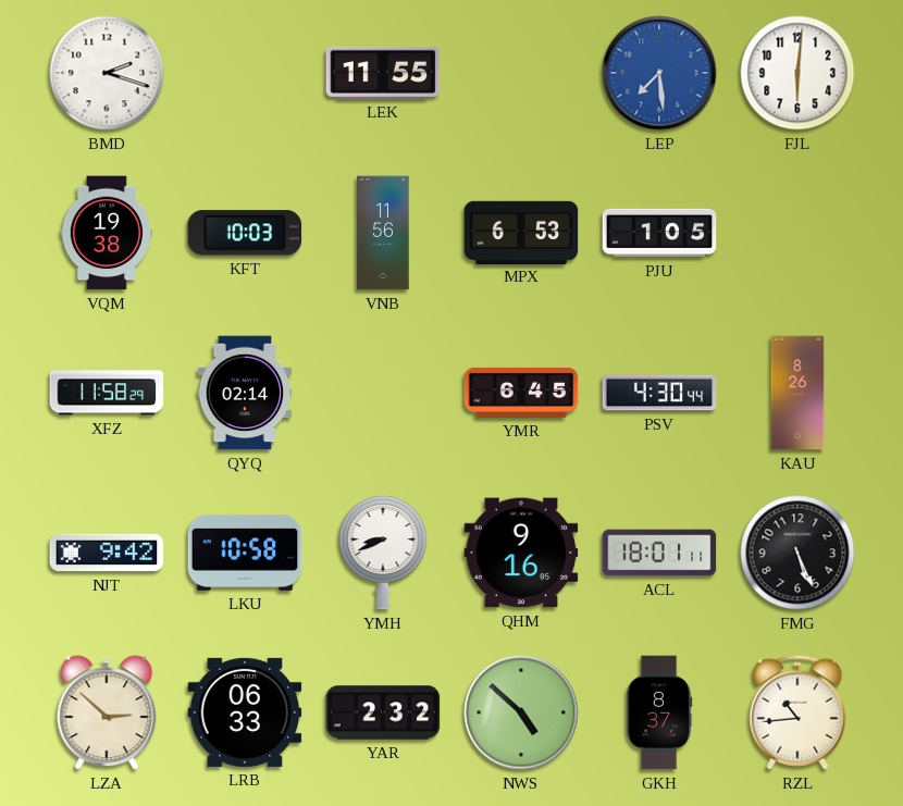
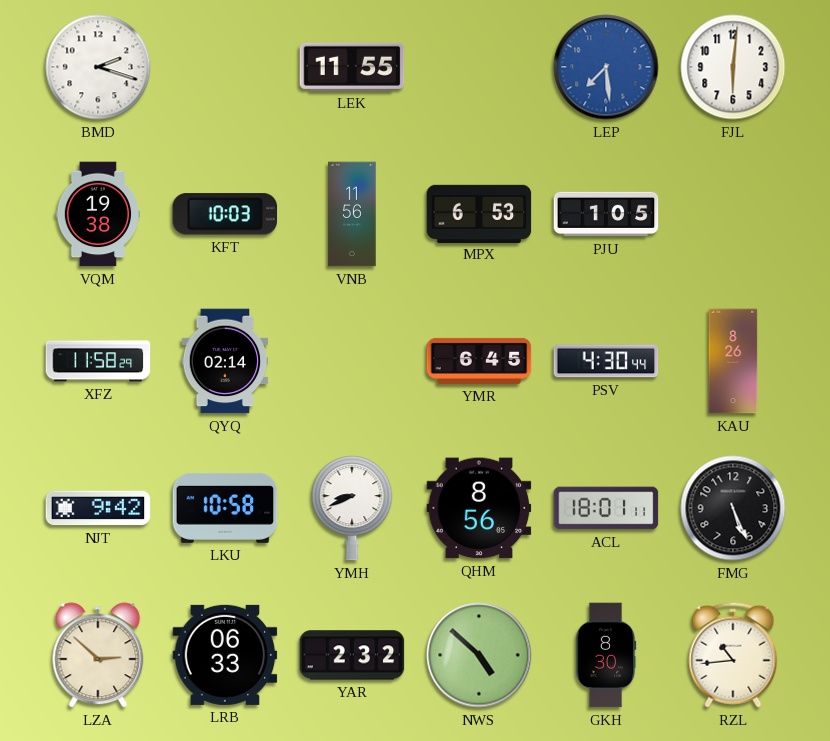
QHM: 9:16 -> 8:56 (479, 508)
GKH: 8:37 -> 8:30 (606, 655)
